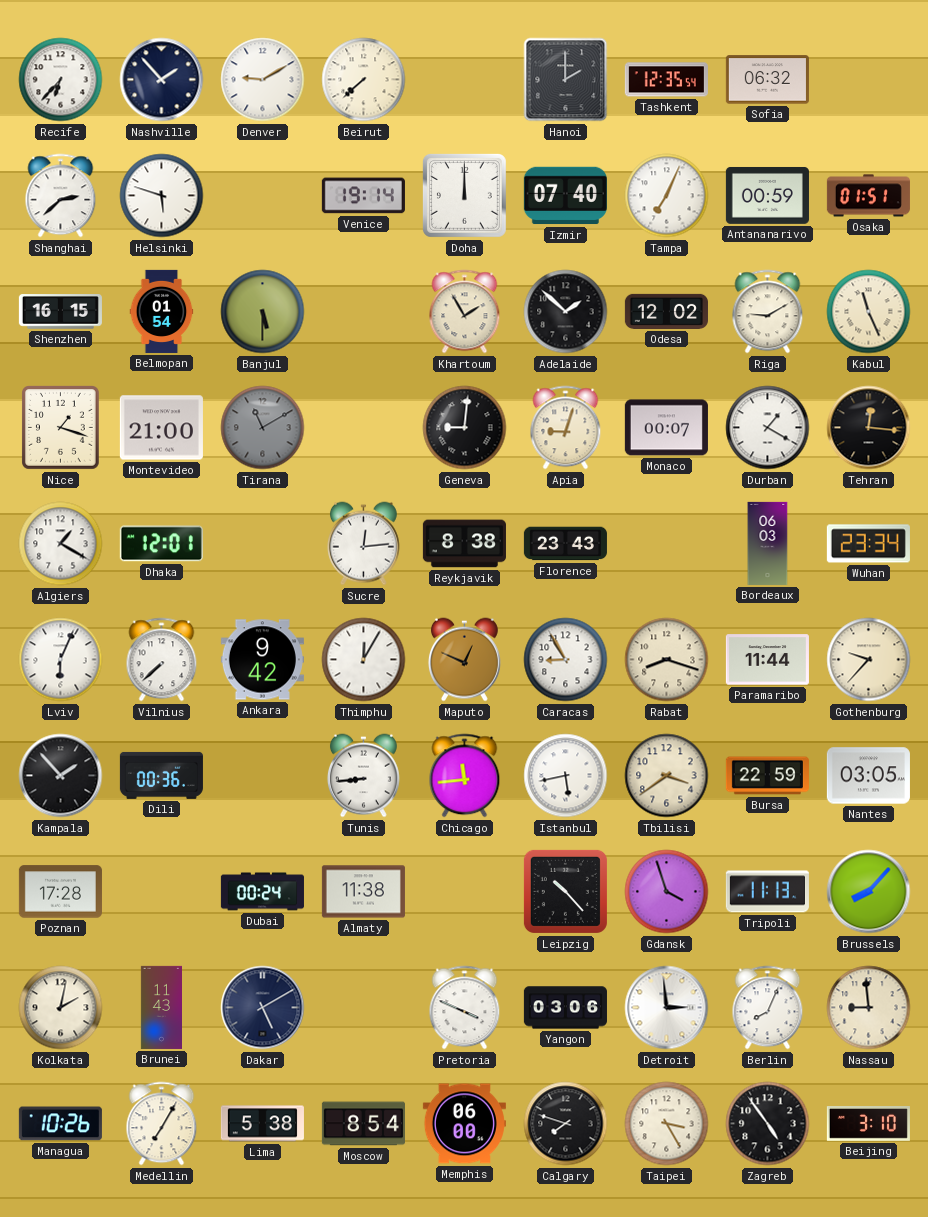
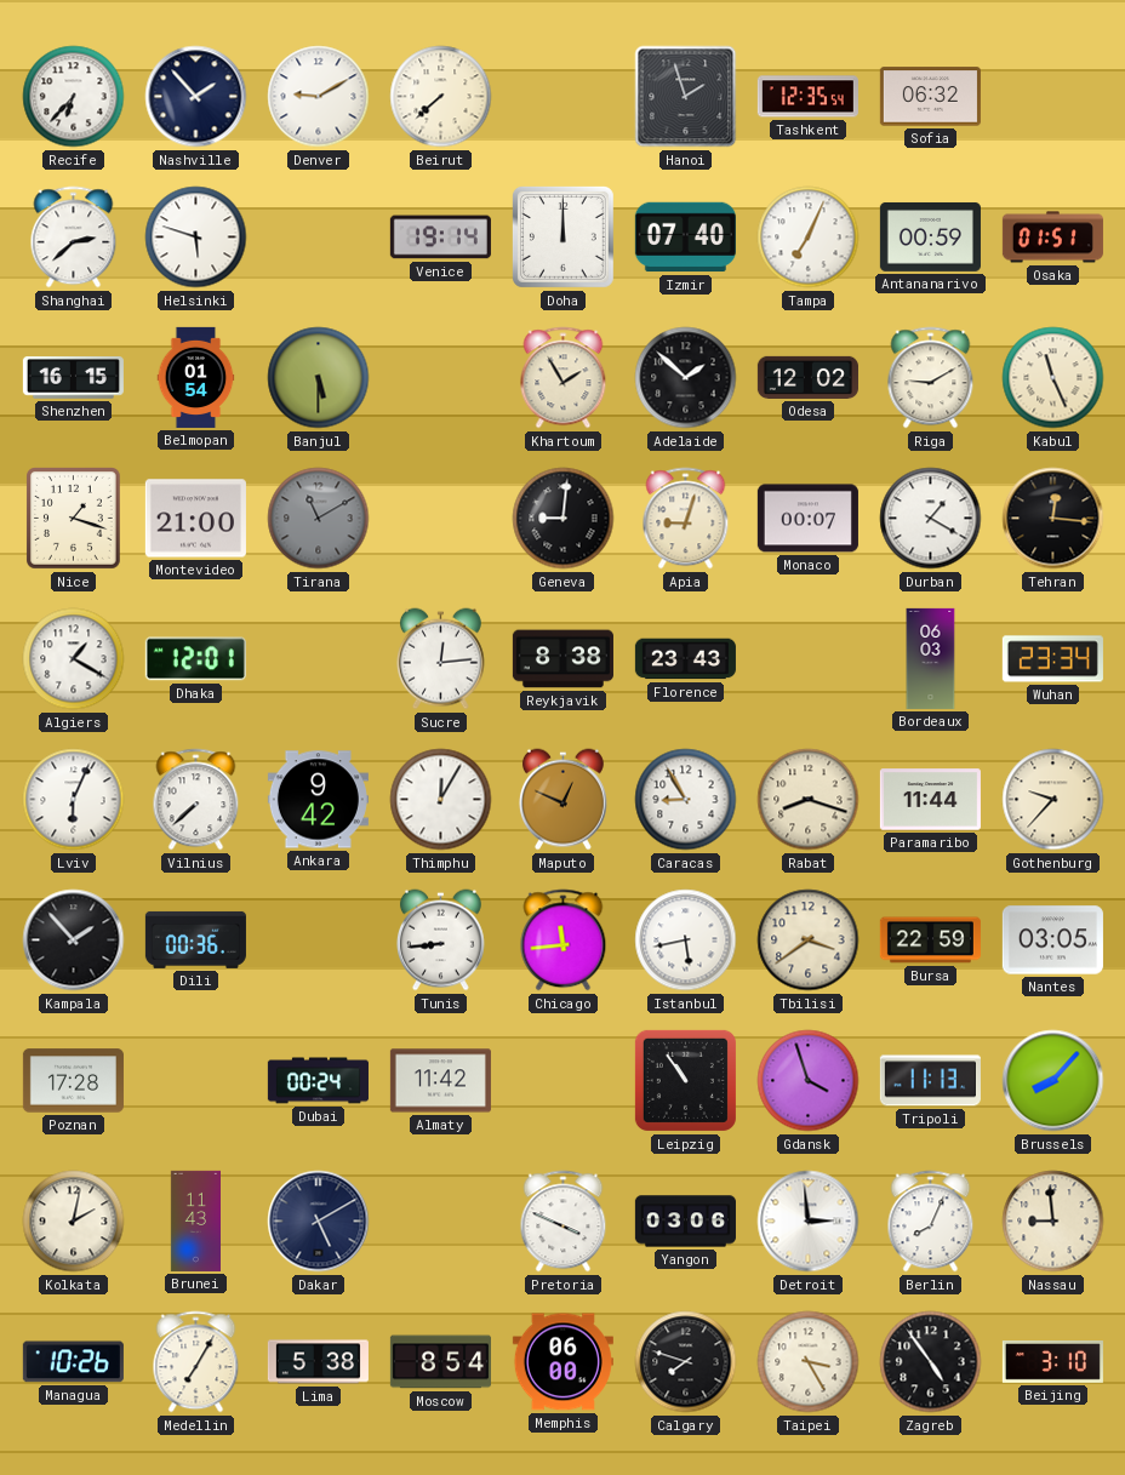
Hanoi: 2:00 -> 1:57 (686, 97)
Almaty: 11:38 -> 11:42 (440, 1081)
Leipzig: 10:23 -> 10:54 (685, 1080)
